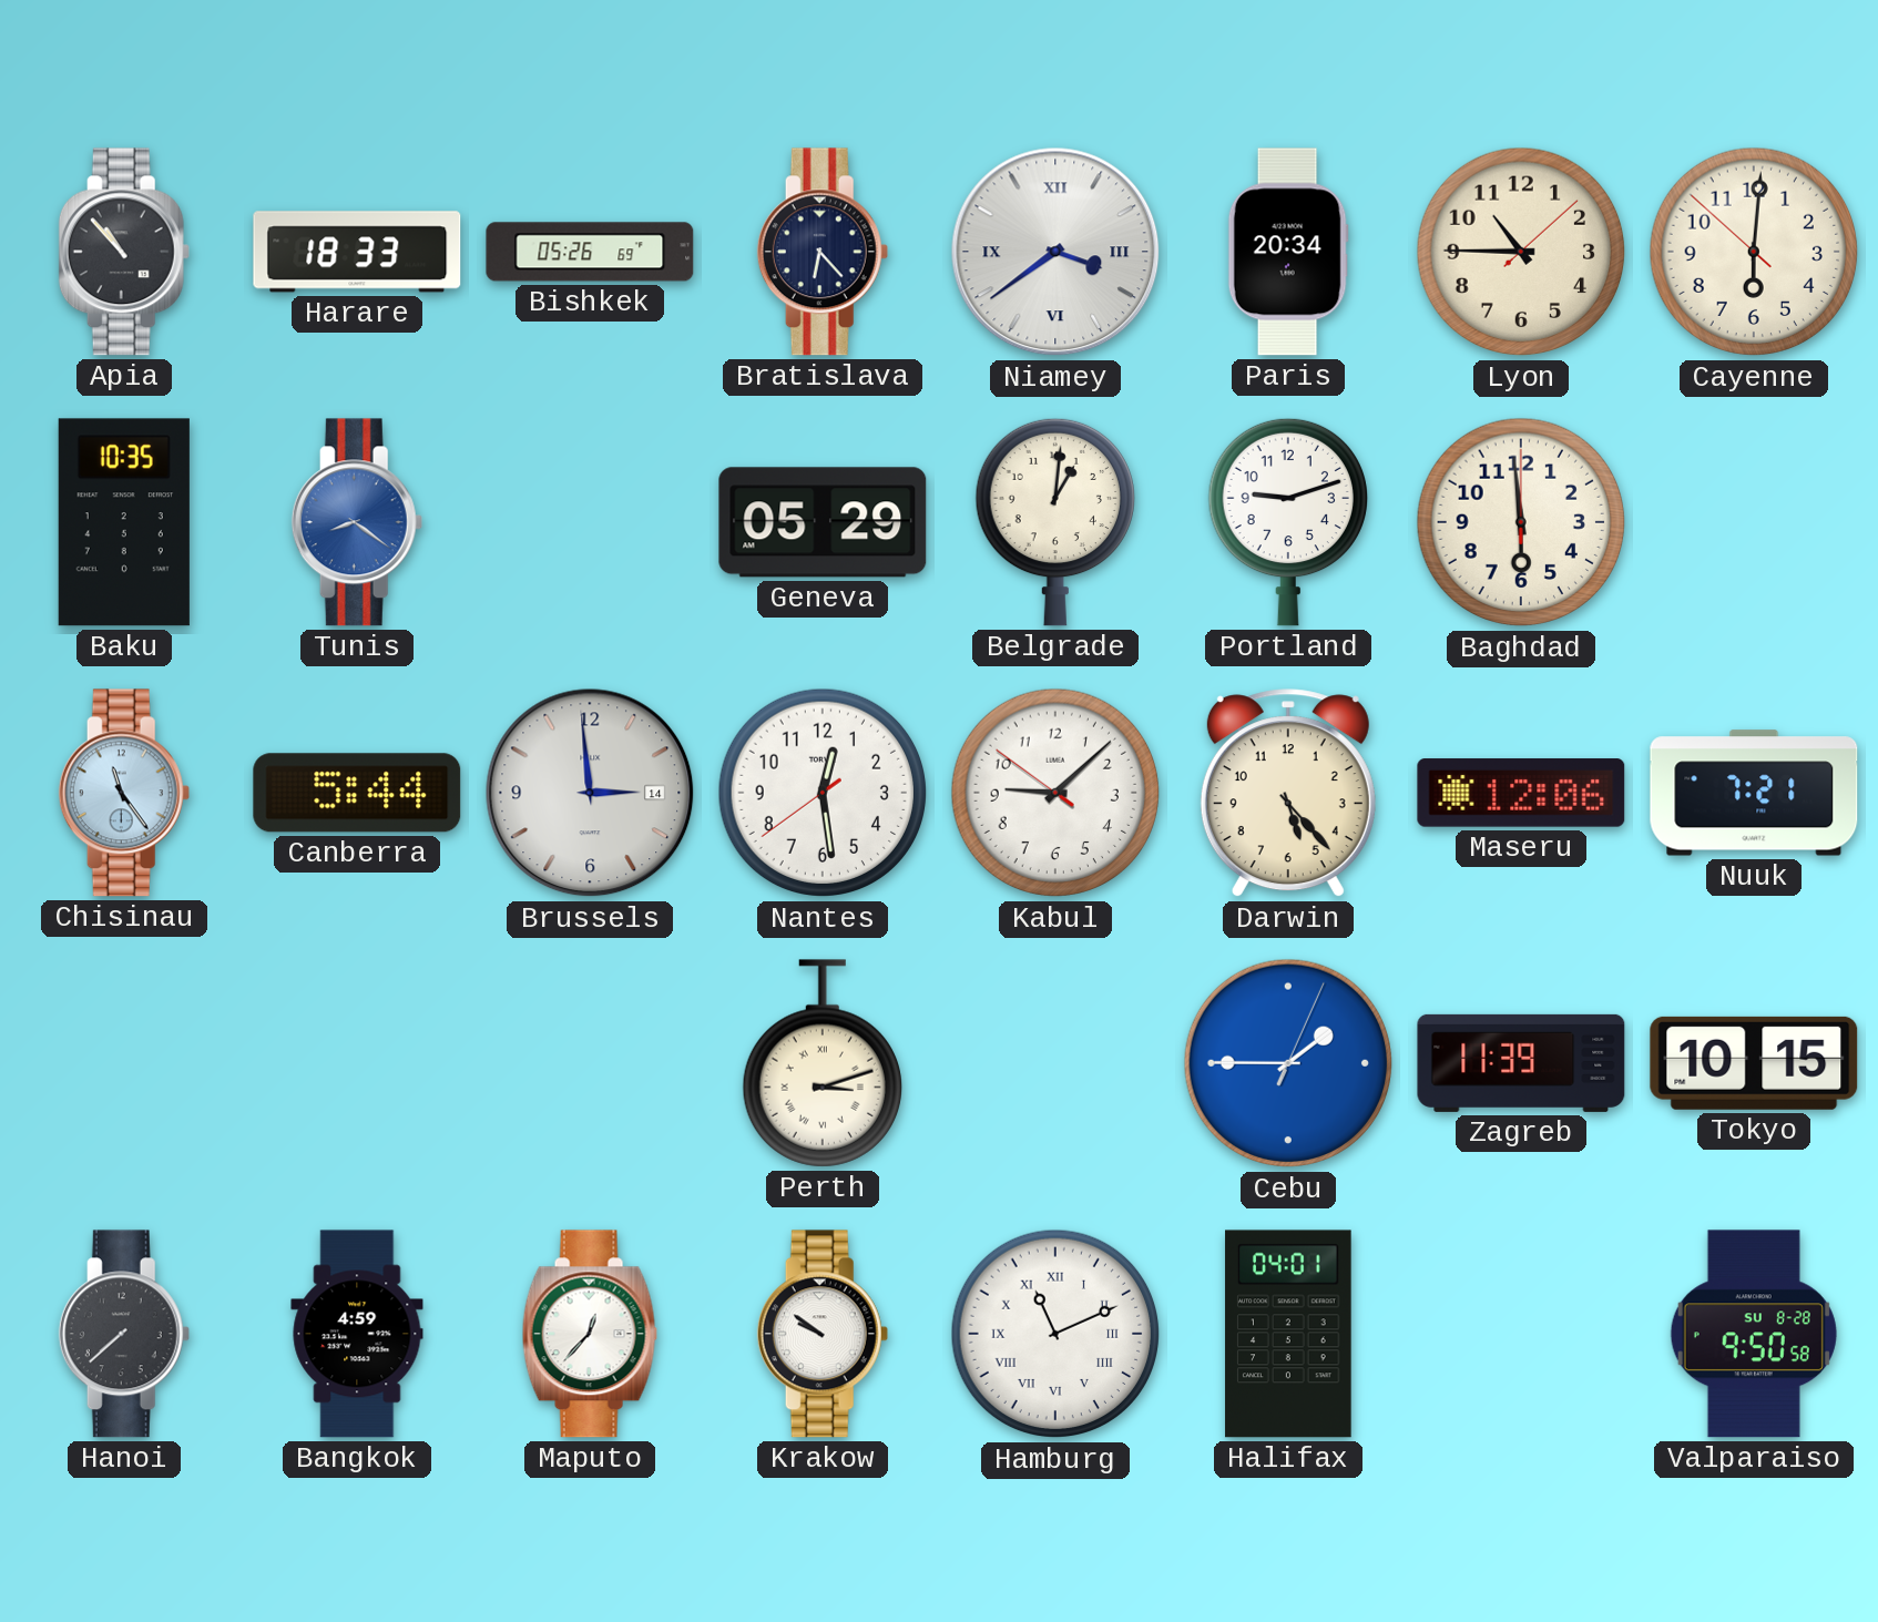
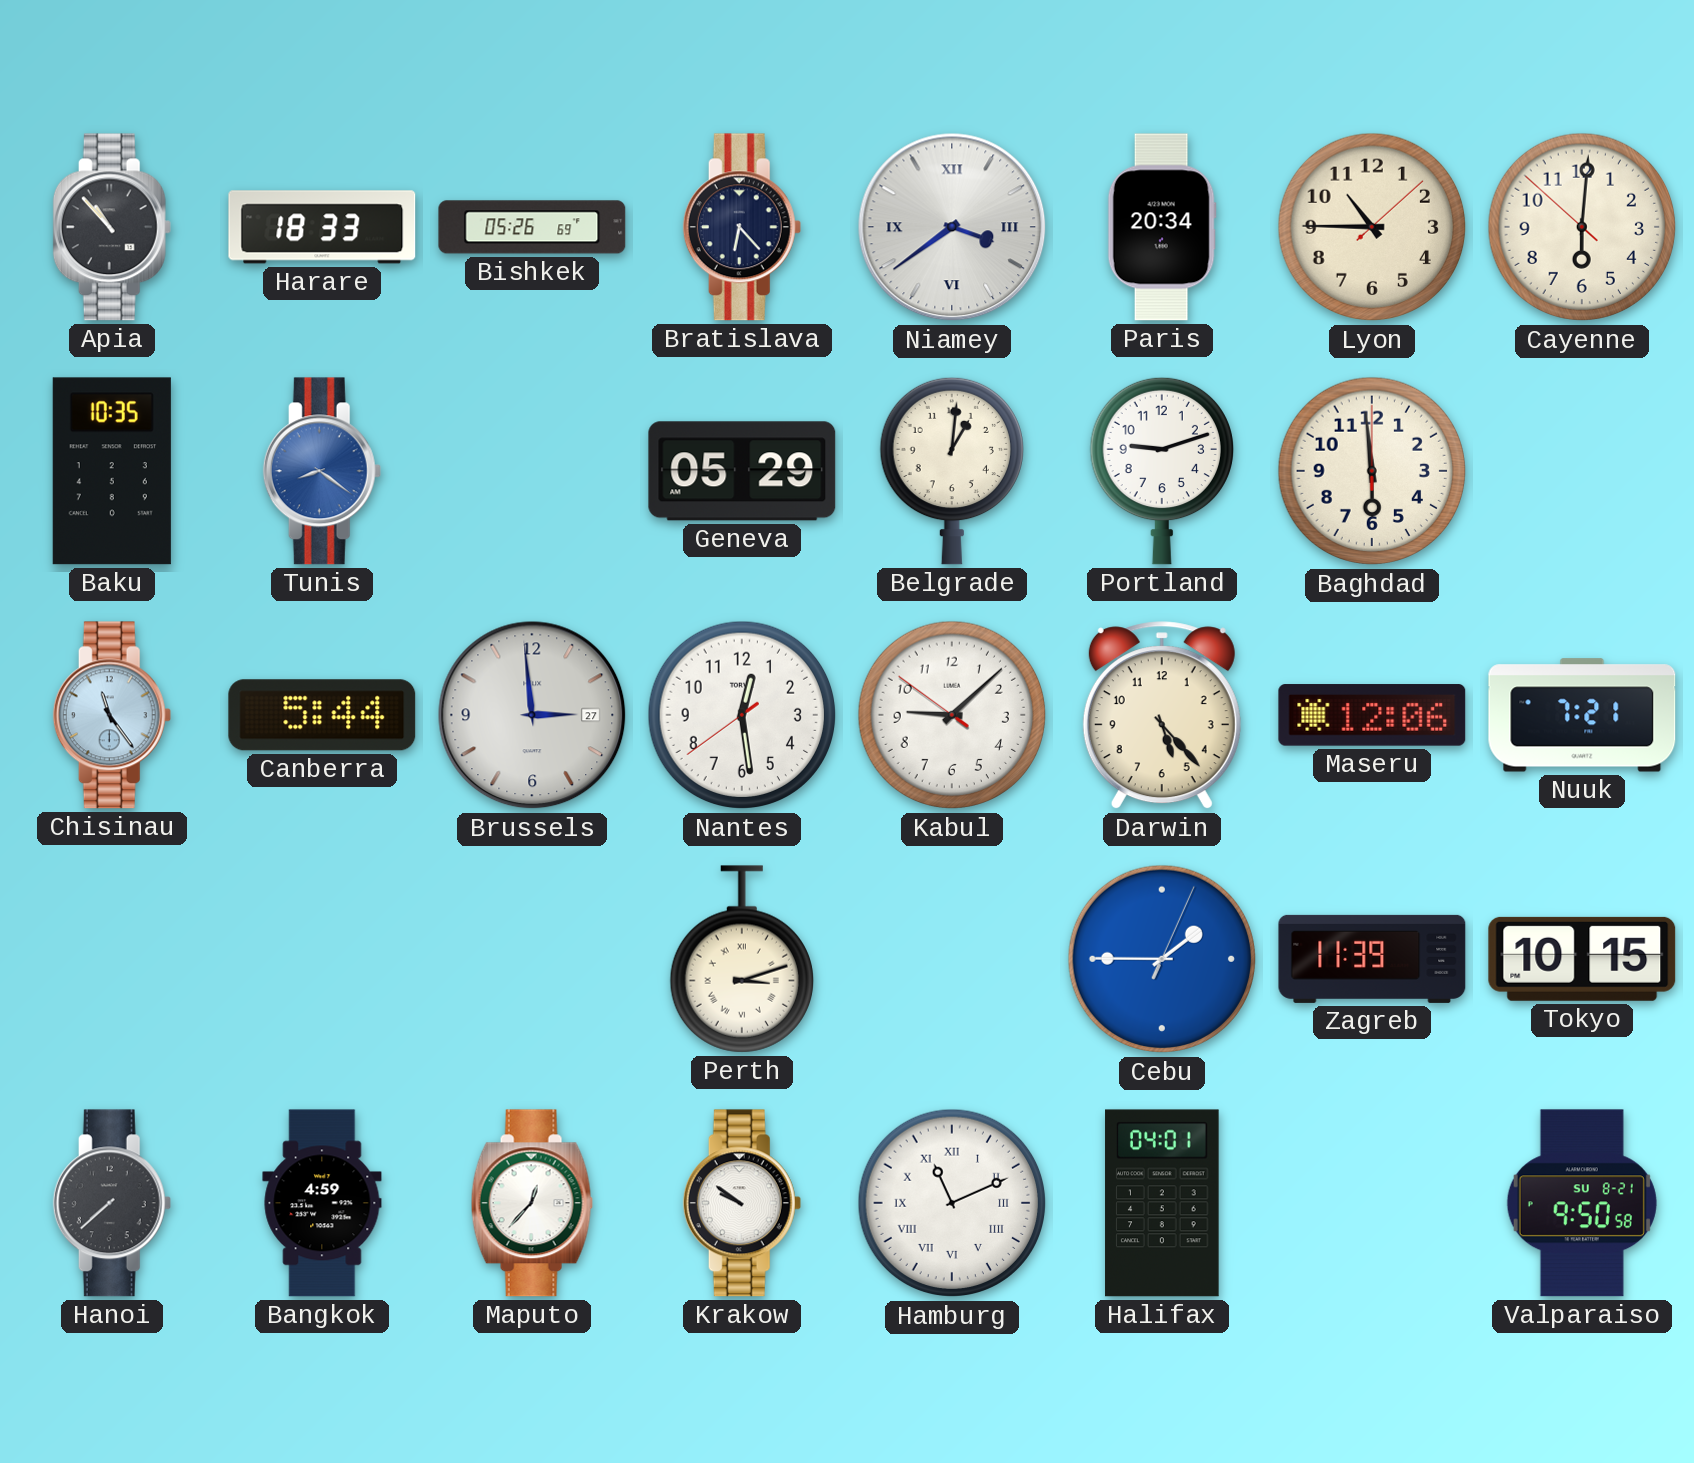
Brussels date: 14 -> 27 (532, 715)
Valparaiso date: SU 8-28 -> SU 8-21 (1582, 1203)
